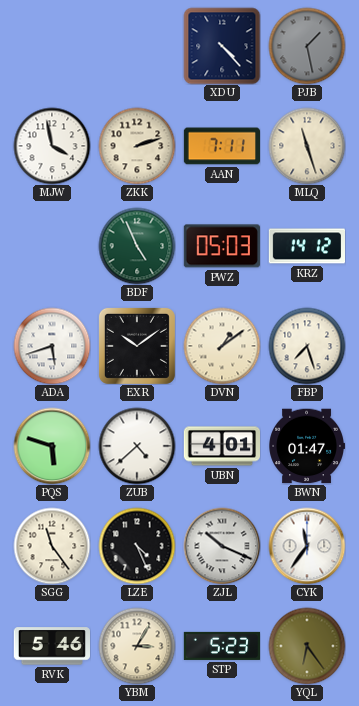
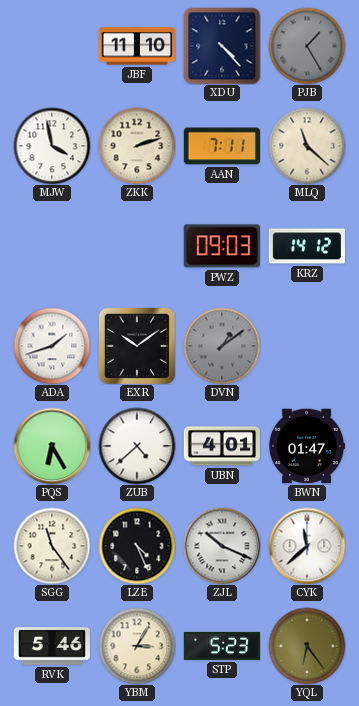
JBF: none -> 11:10 (137, 46)
PJB: 1:28 -> 1:25 (307, 46)
MLQ: 11:27 -> 11:22 (307, 146)
BDF: 4:56 -> none (137, 246)
PWZ: 05:03 -> 09:03 (222, 246)
ADA: 5:42 -> 1:42 (52, 346)
DVN dial: cream -> grey (222, 346)
FBP: 7:27 -> none (307, 346)
PQS: 5:48 -> 6:25 (52, 446)
CYK: 11:36 -> 11:38 (307, 546)
